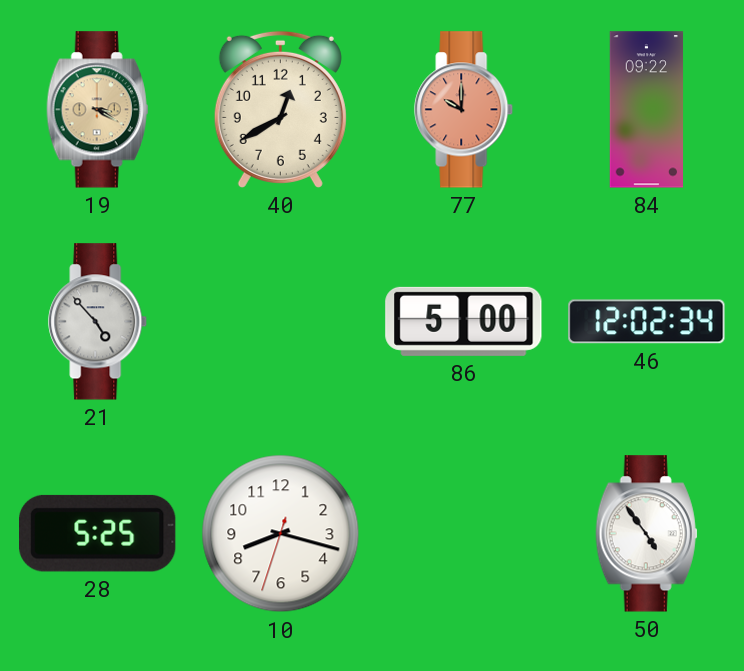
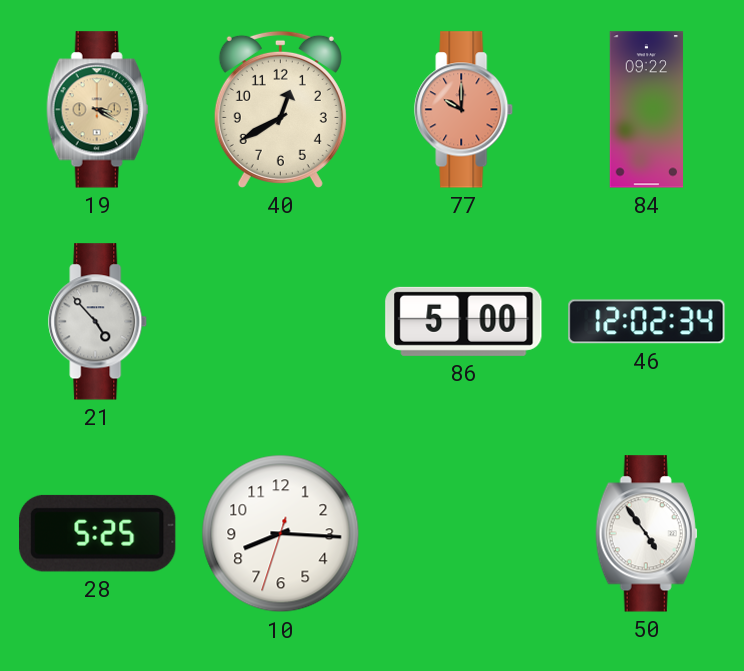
10: 8:17 -> 8:15 (281, 534)
